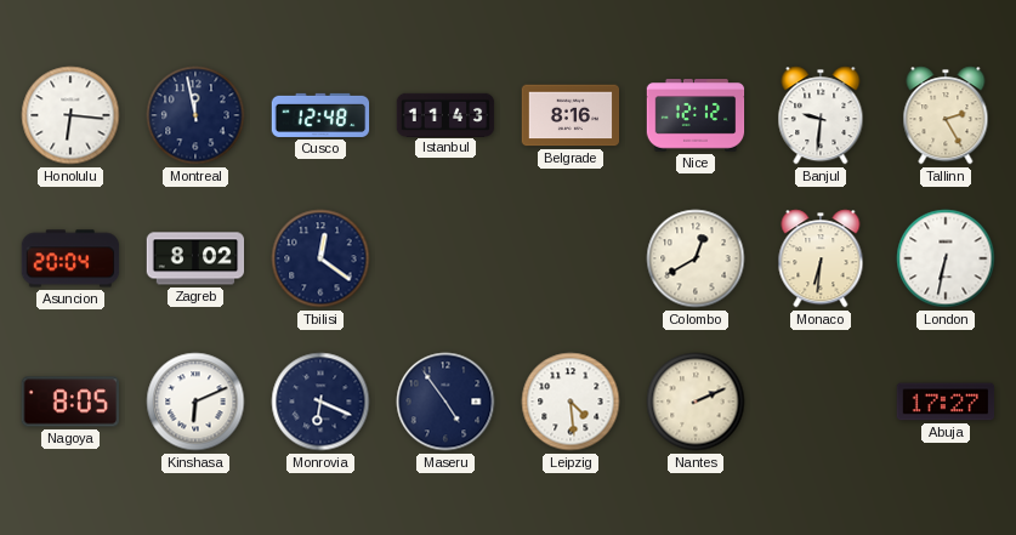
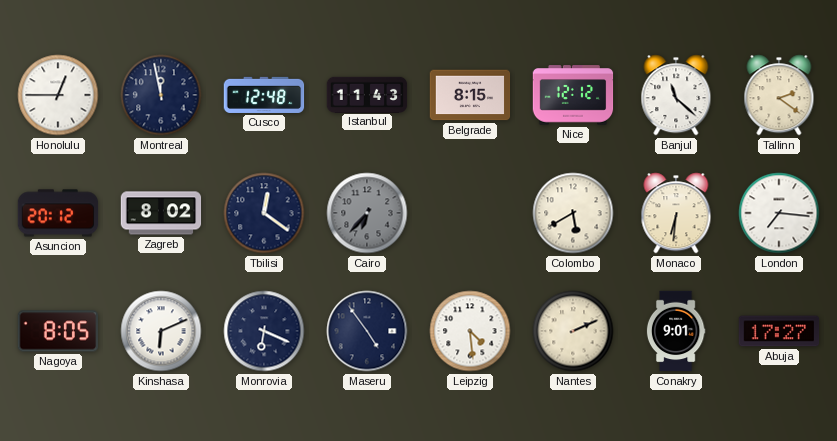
Honolulu: 6:16 -> 12:45 (58, 95)
Belgrade: 8:16 -> 8:15 (470, 95)
Banjul: 9:31 -> 11:22 (676, 95)
Tallinn: 2:25 -> 2:21 (779, 95)
Asuncion: 20:04 -> 20:12 (58, 213)
Cairo: none -> 6:37 (367, 213)
Colombo: 12:40 -> 5:40 (573, 213)
London: 6:32 -> 7:16 (779, 213)
Conakry: none -> 9:01 (676, 331)
